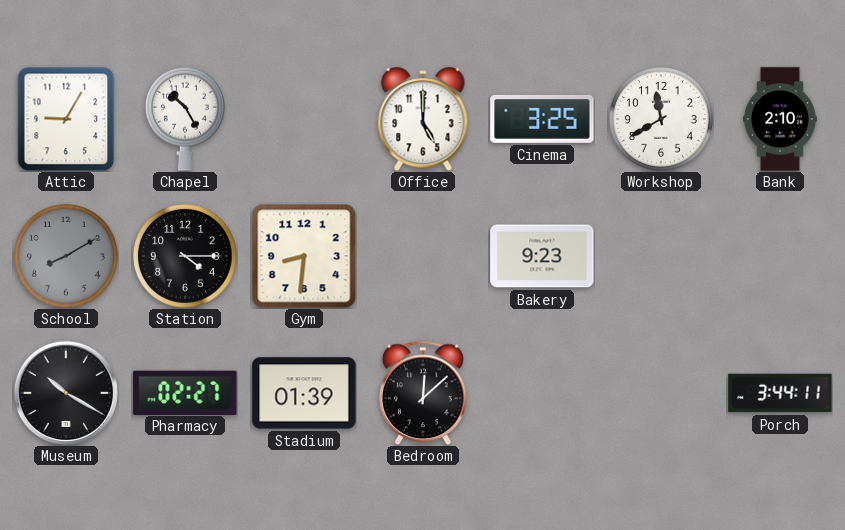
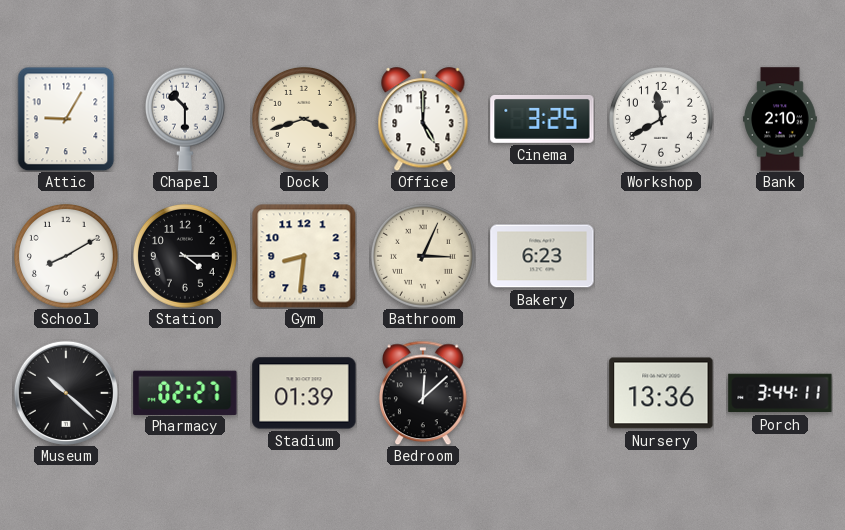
Chapel: 10:25 -> 10:30 (185, 119)
Dock: none -> 3:42 (304, 119)
School dial: grey -> white (66, 256)
Bathroom: none -> 3:04 (423, 256)
Bakery: 9:23 -> 6:23 (542, 256)
Museum: 10:20 -> 10:22 (66, 393)
Nursery: none -> 13:36 (661, 393)
